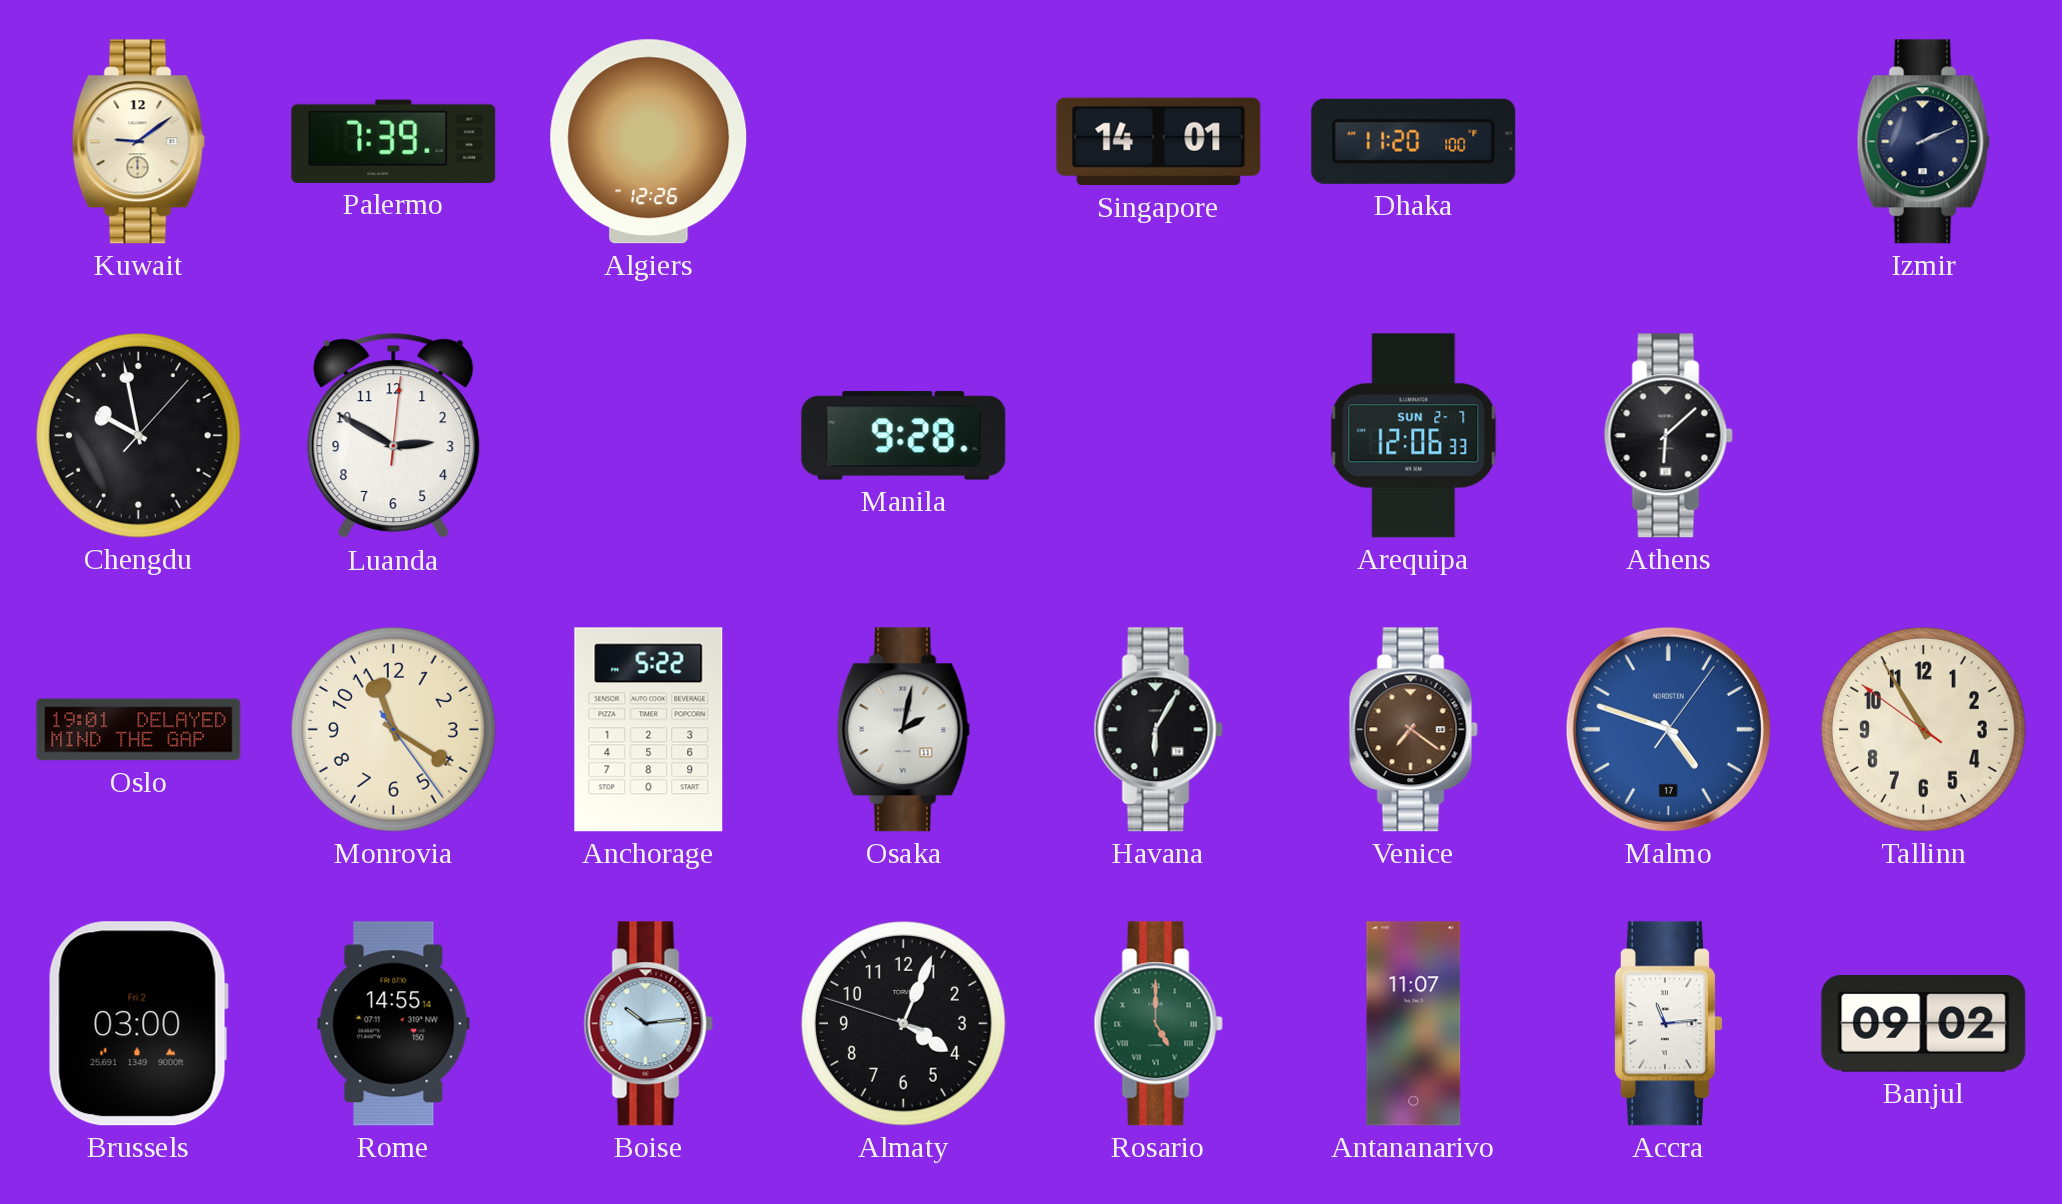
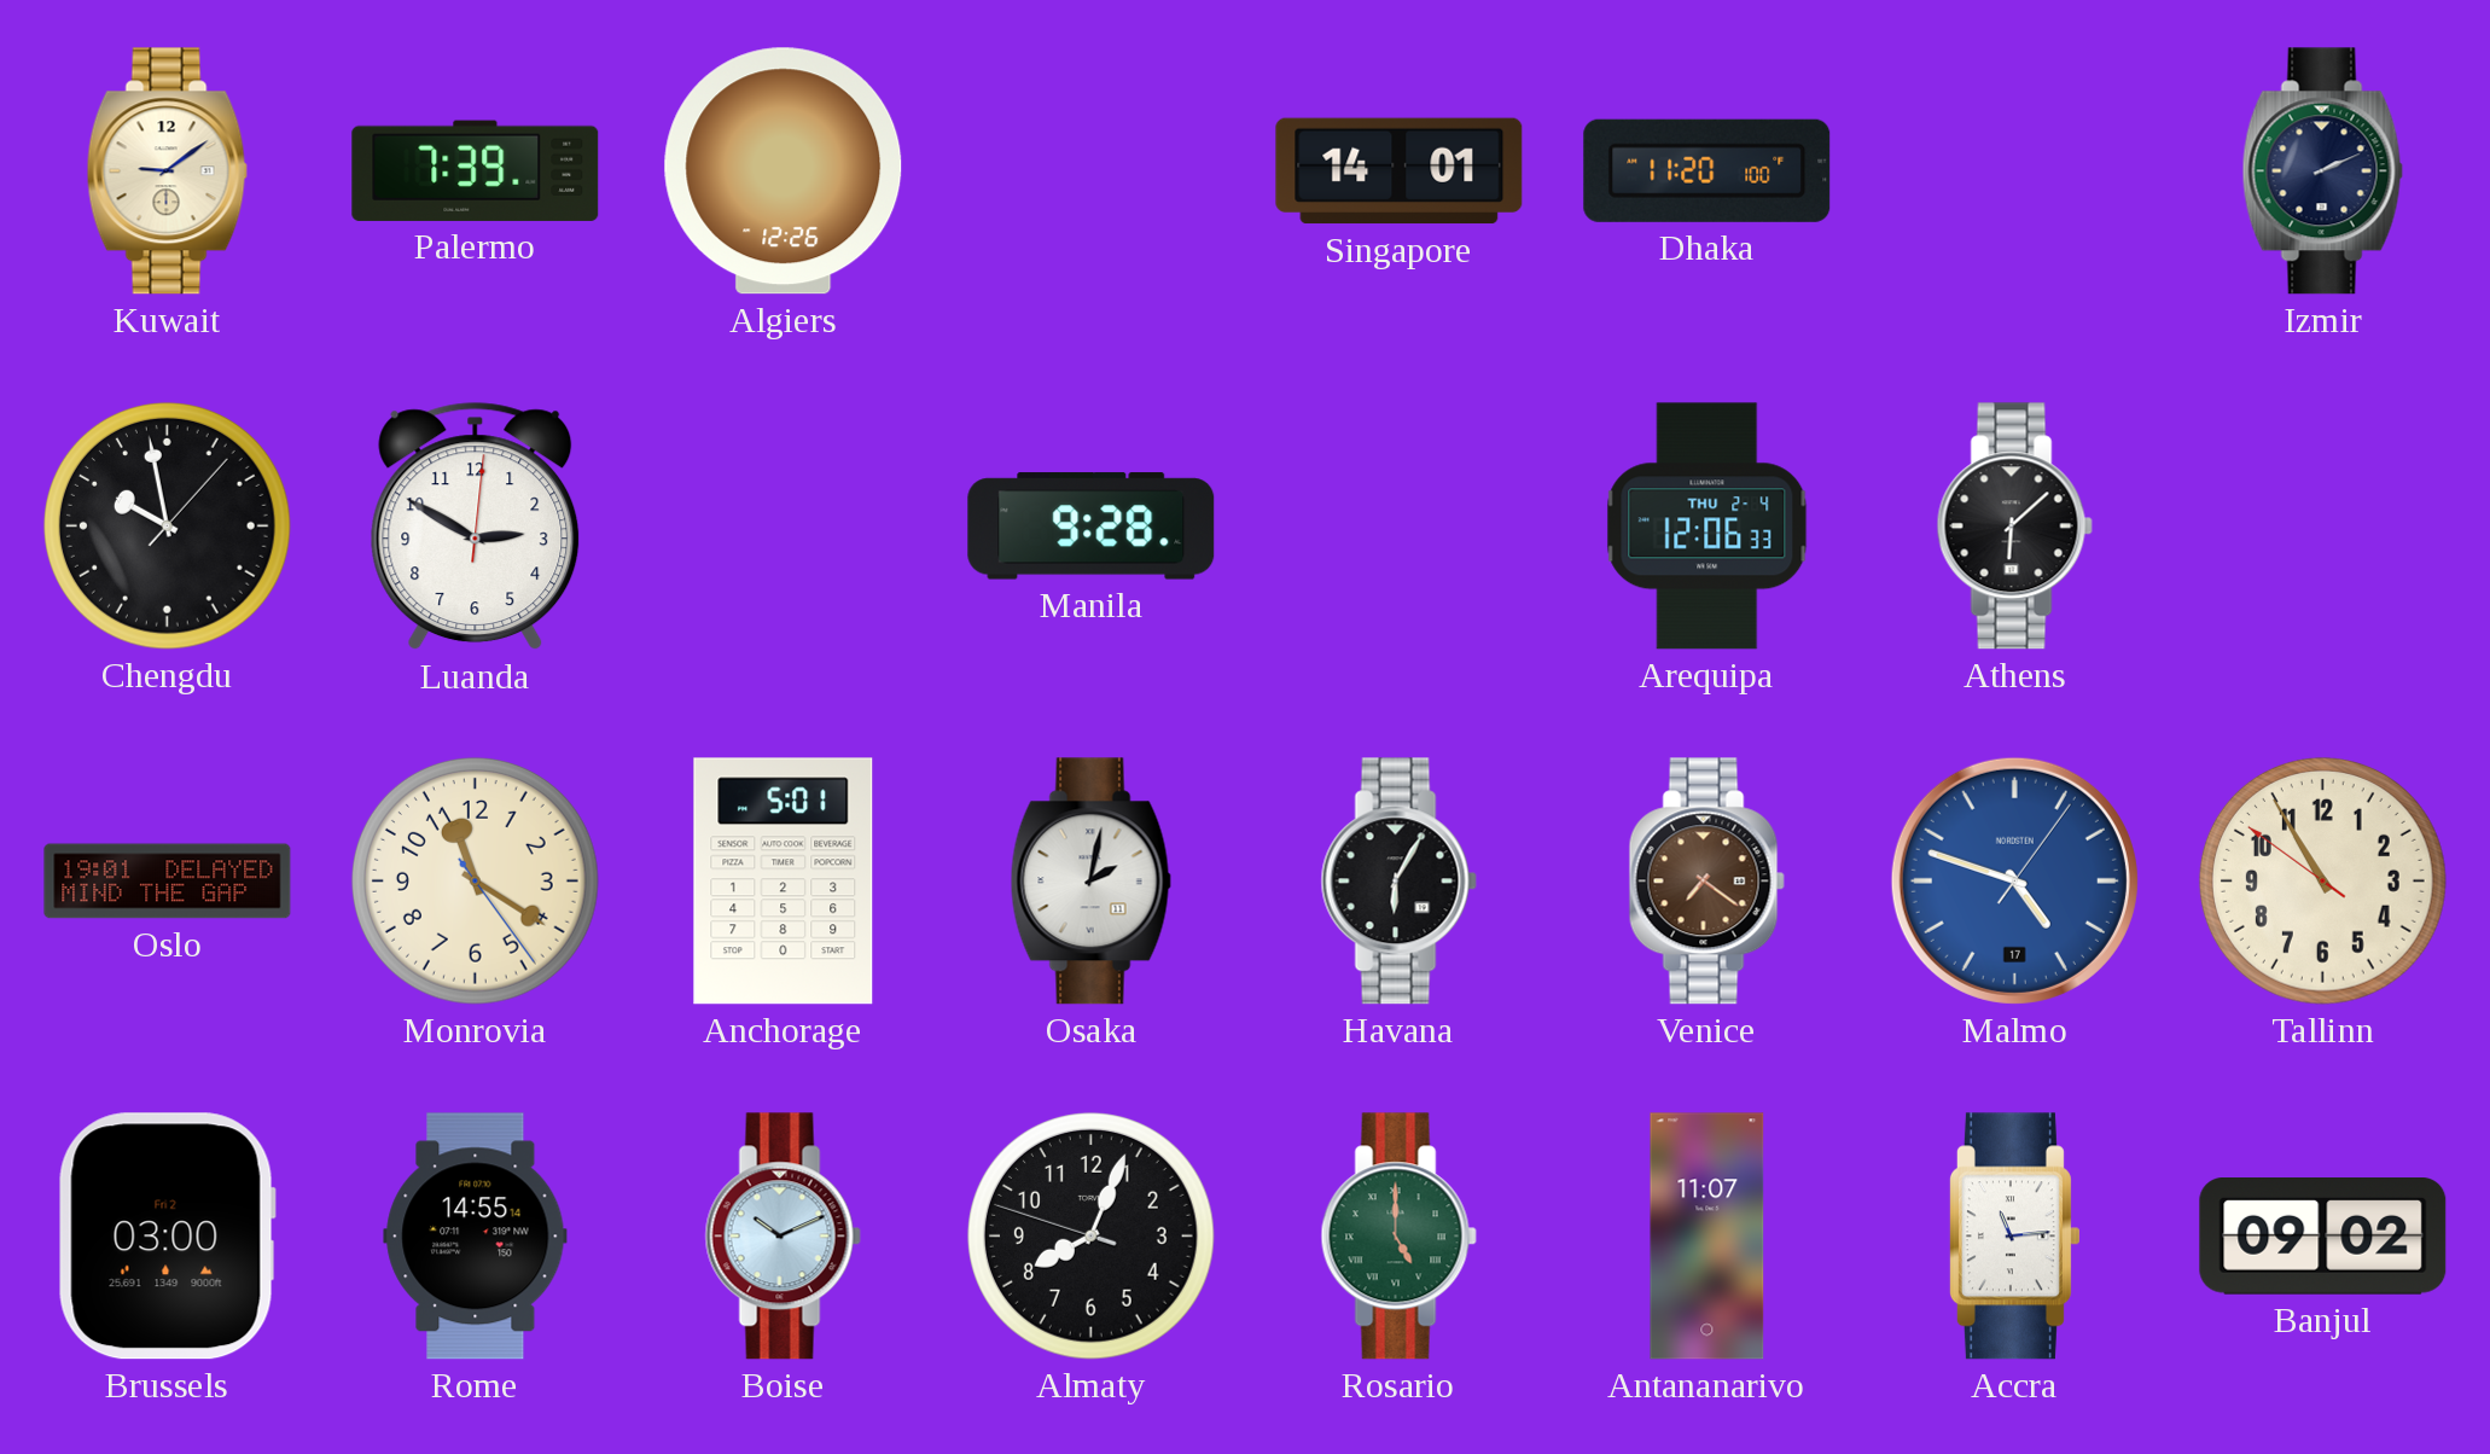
Arequipa date: SUN 2-7 -> THU 2-4 (1707, 527)
Anchorage: 5:22 -> 5:01 (784, 882)
Boise: 10:14 -> 10:11 (783, 1237)
Almaty: 4:03 -> 8:03 (1090, 1235)
